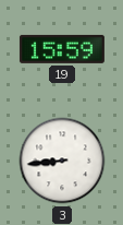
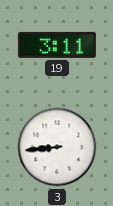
19: 15:59 -> 3:11 (57, 45)
